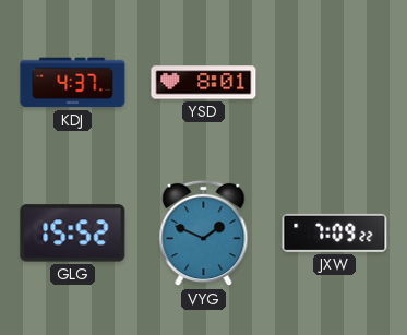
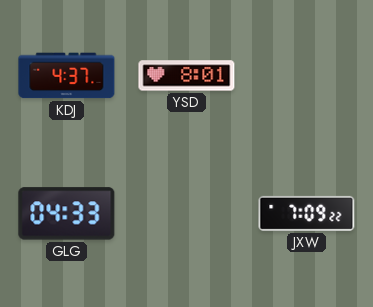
GLG: 15:52 -> 04:33 (67, 214)
VYG: 1:49 -> none (204, 234)
